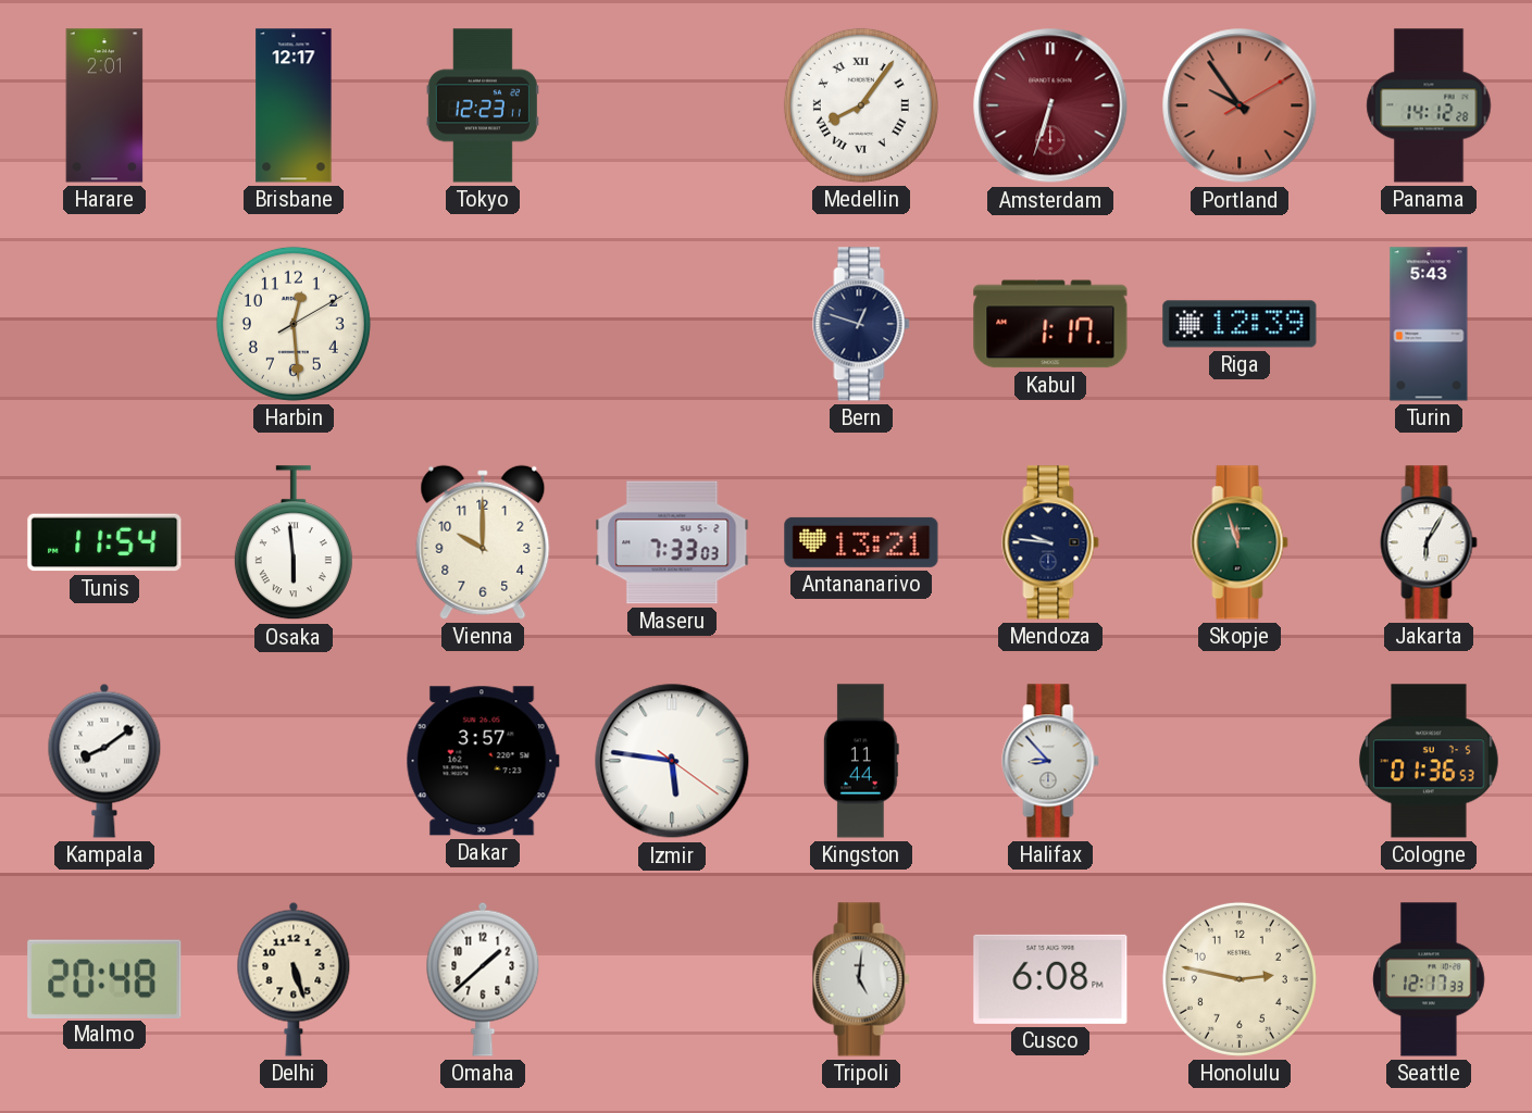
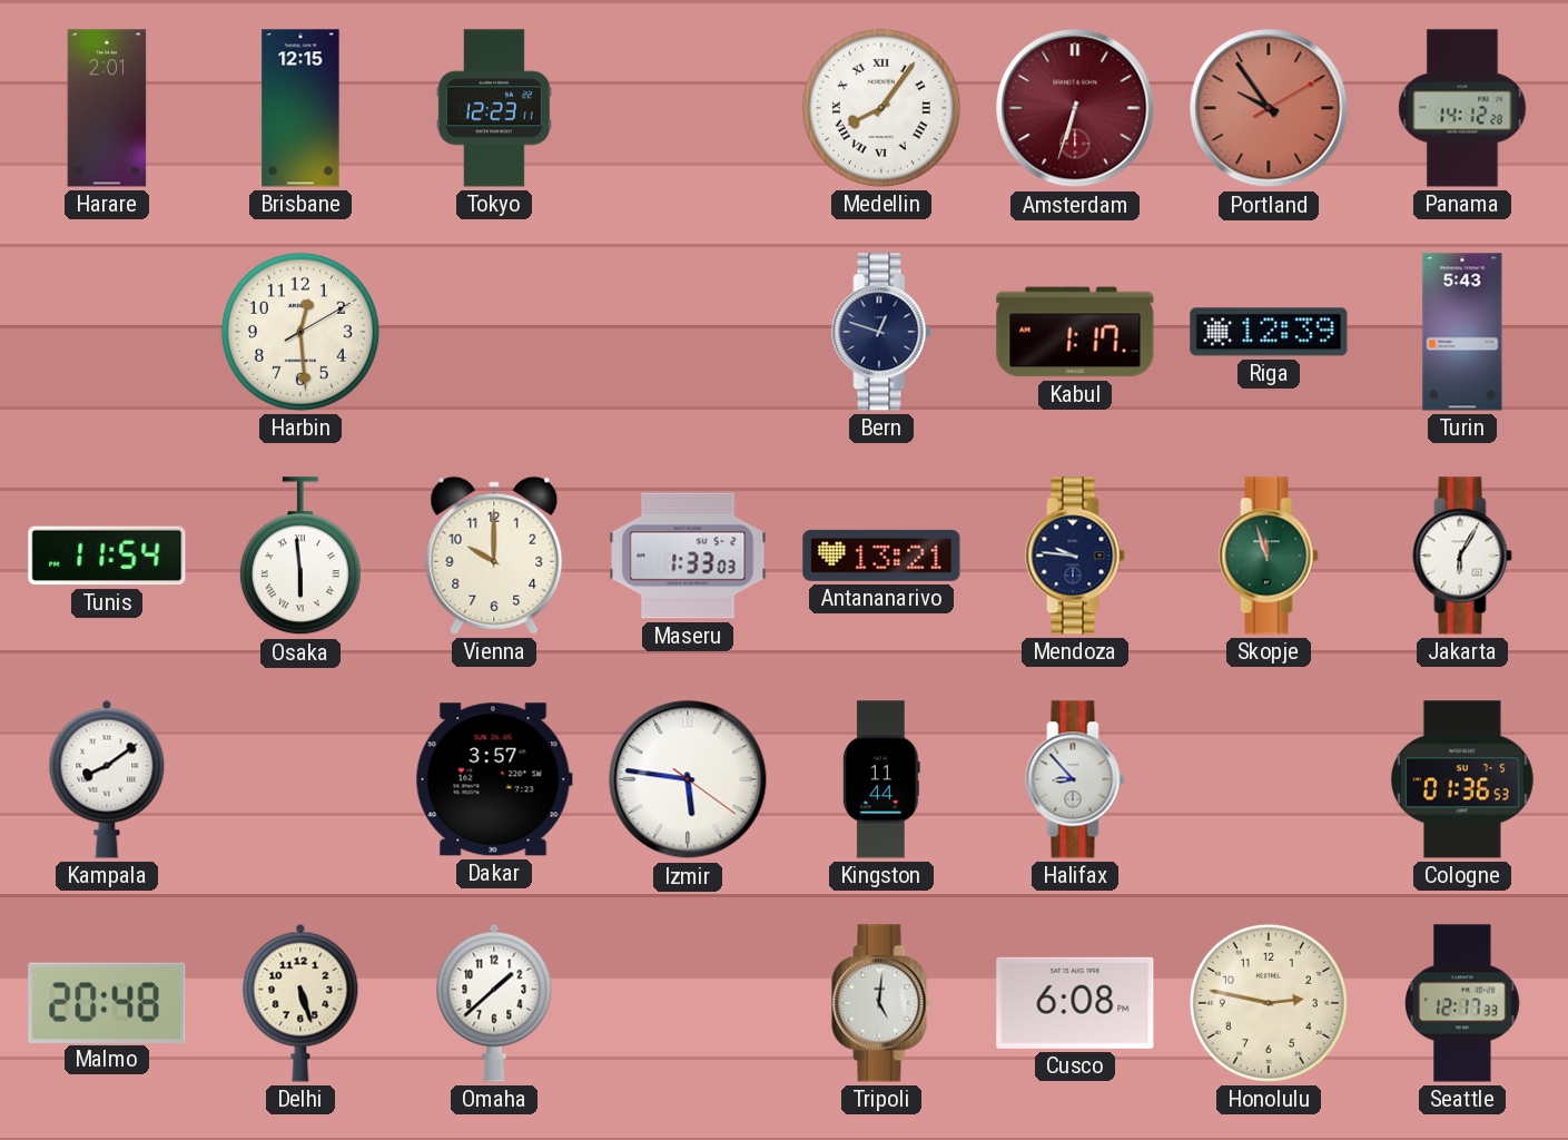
Brisbane: 12:17 -> 12:15 (300, 108)
Maseru: 7:33 -> 1:33 (688, 556)
